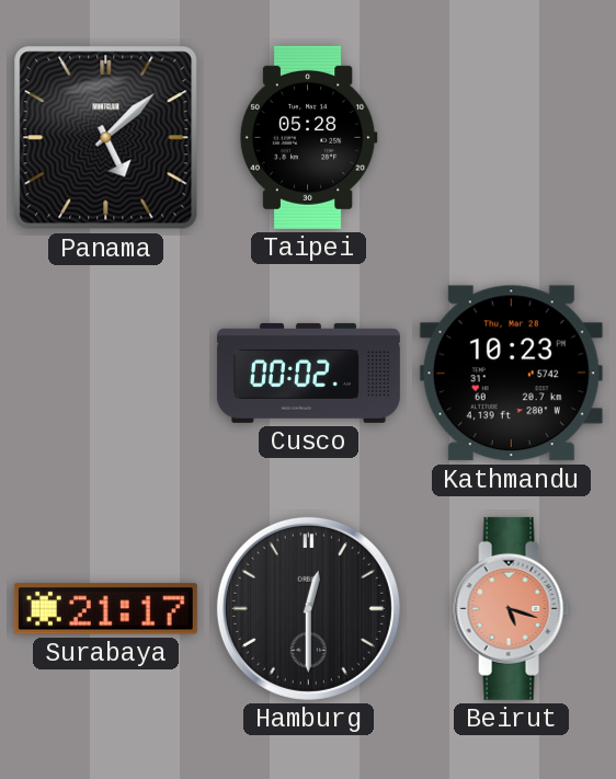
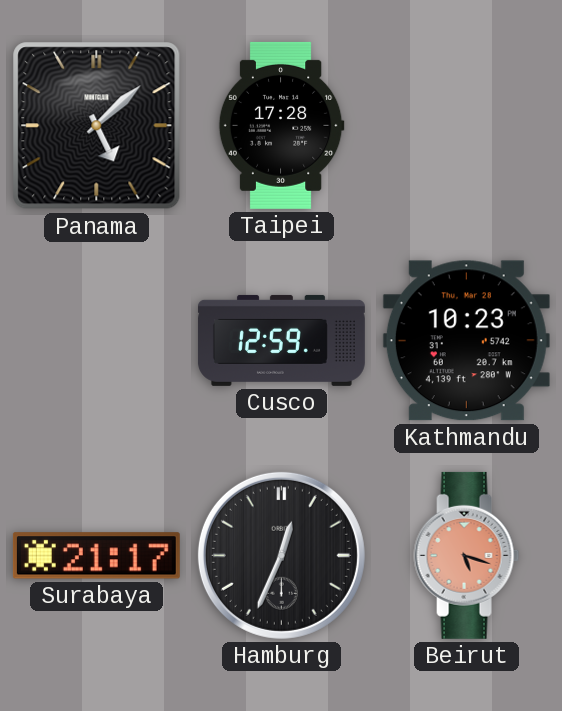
Taipei: 05:28 -> 17:28 (281, 125)
Cusco: 00:02 -> 12:59 (281, 340)
Hamburg: 12:30 -> 12:34 (281, 555)
